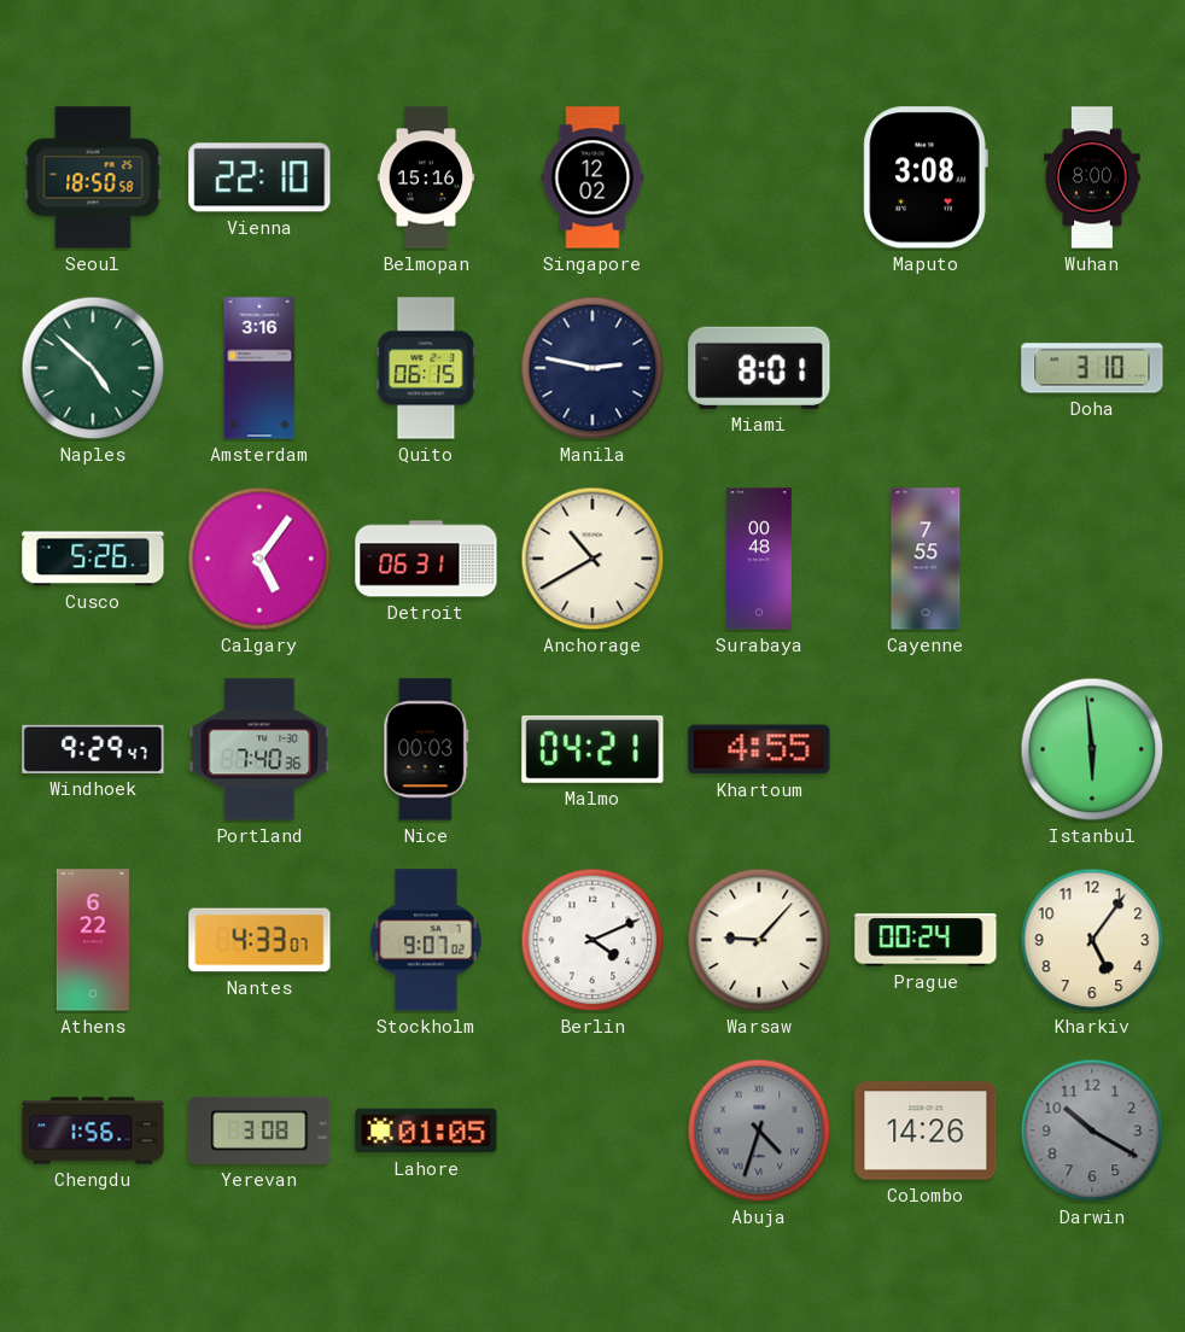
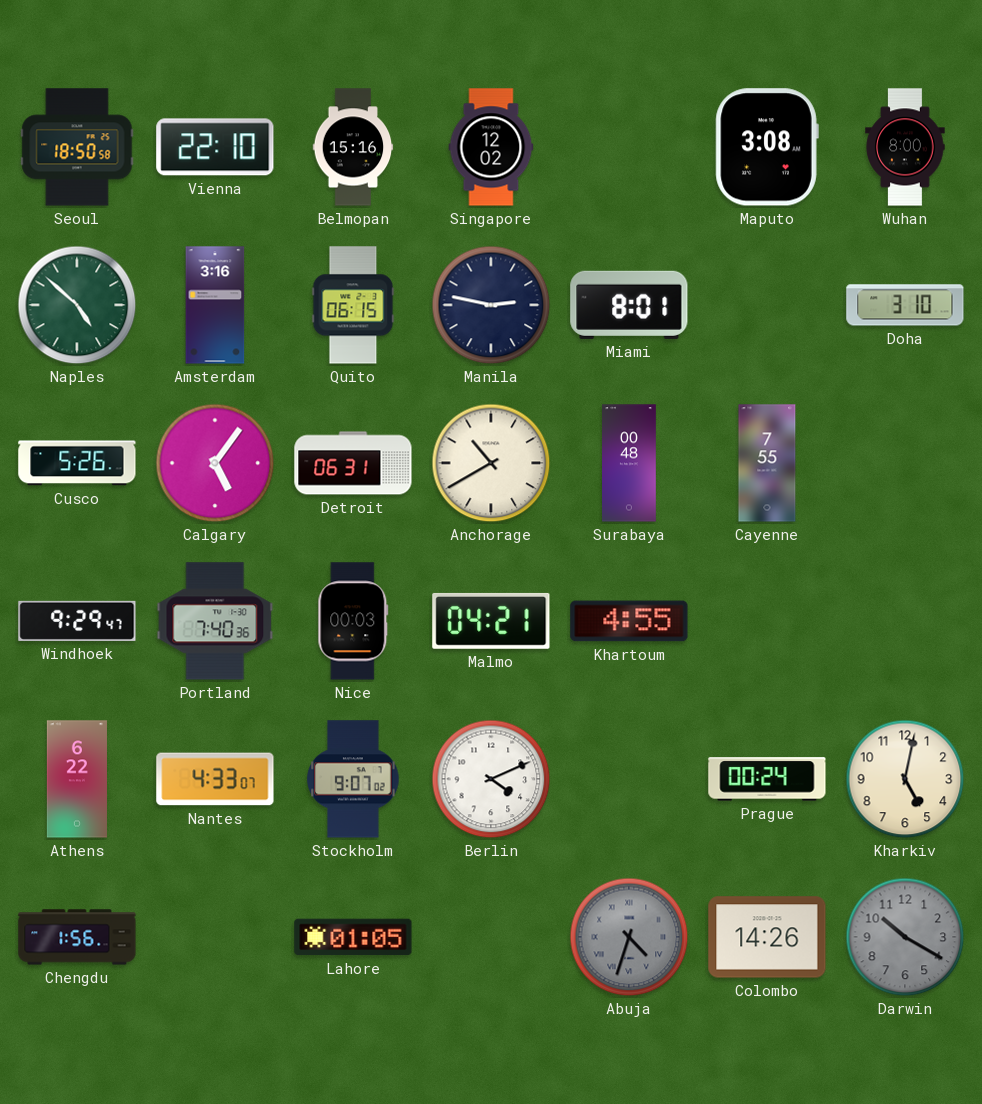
Istanbul: 5:59 -> none (1092, 749)
Warsaw: 9:07 -> none (759, 940)
Kharkiv: 5:06 -> 5:02 (905, 779)
Yerevan: 3:08 -> none (259, 1131)
